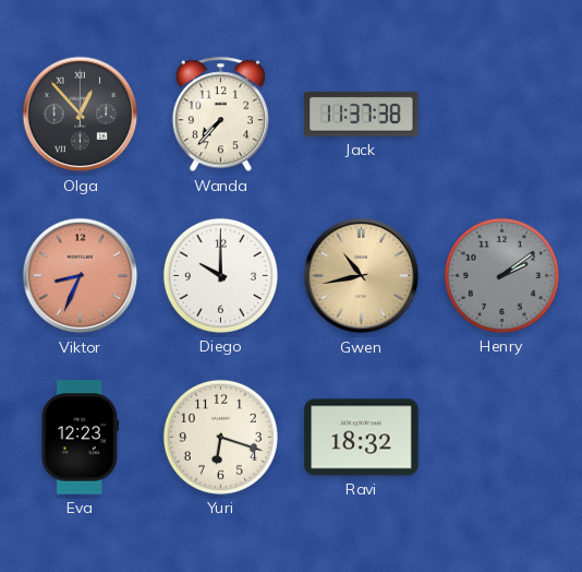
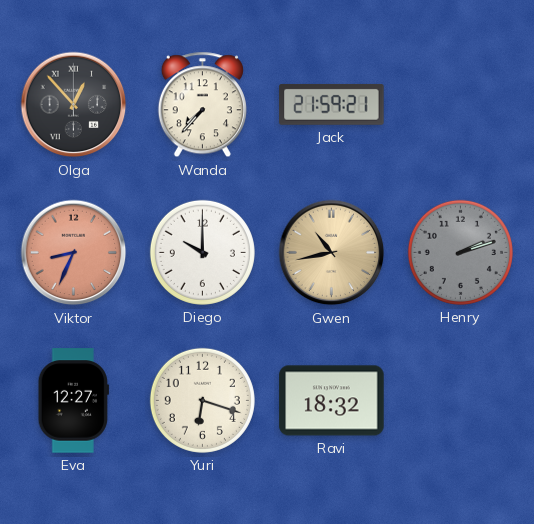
Jack: 11:37 -> 21:59 (332, 104)
Henry: 2:09 -> 2:12 (460, 252)
Eva: 12:23 -> 12:27 (73, 401)
